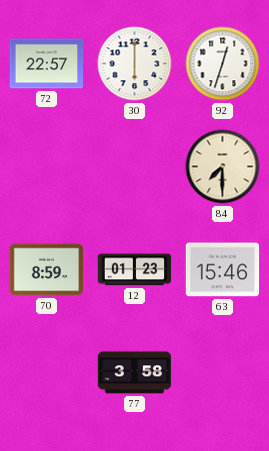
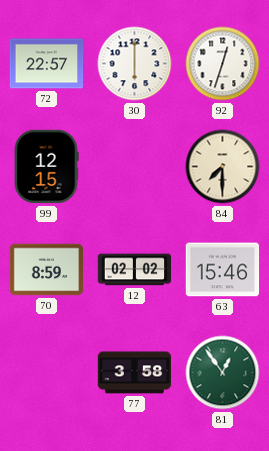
99: none -> 12:15 (46, 167)
12: 01:23 -> 02:02 (135, 270)
81: none -> 12:54 (223, 373)
